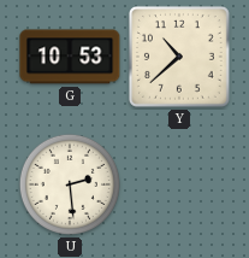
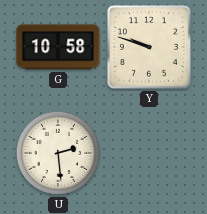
G: 10:53 -> 10:58 (58, 47)
Y: 10:38 -> 9:48 (149, 47)
